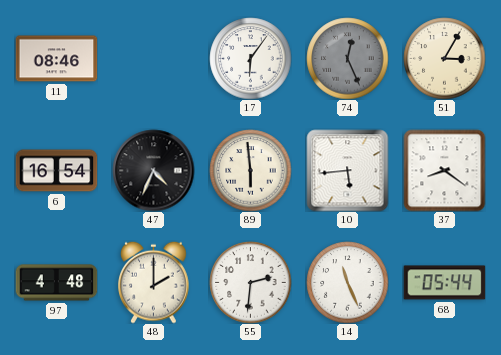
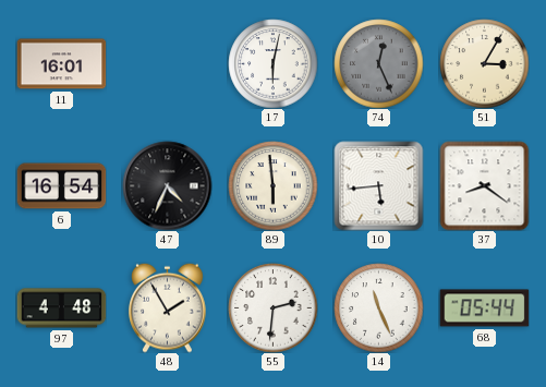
11: 08:46 -> 16:01 (61, 64)
17: 6:06 -> 6:02 (272, 63)
48: 2:00 -> 1:55 (168, 307)
